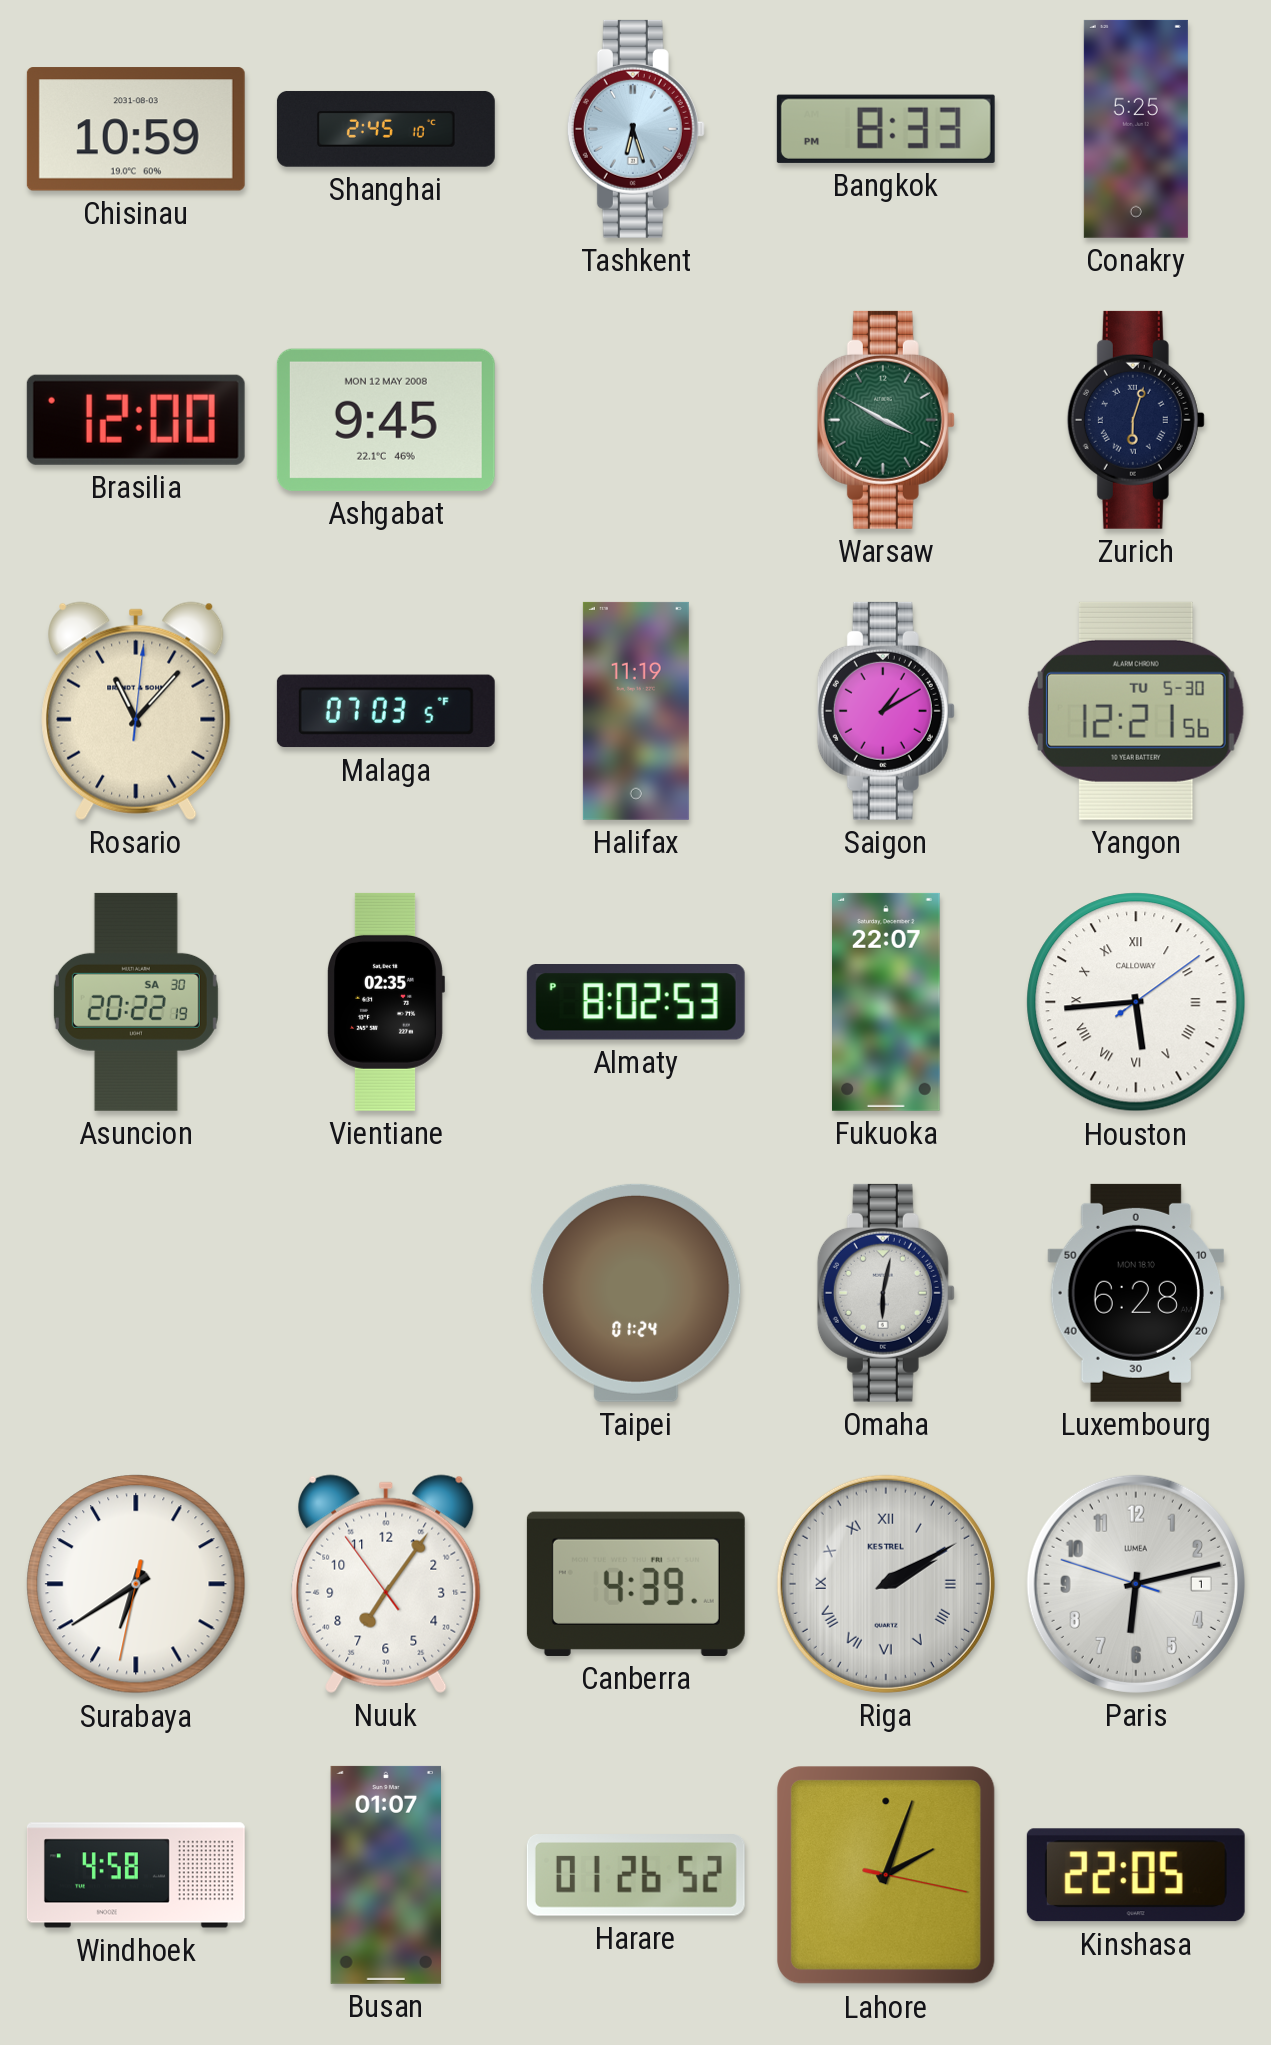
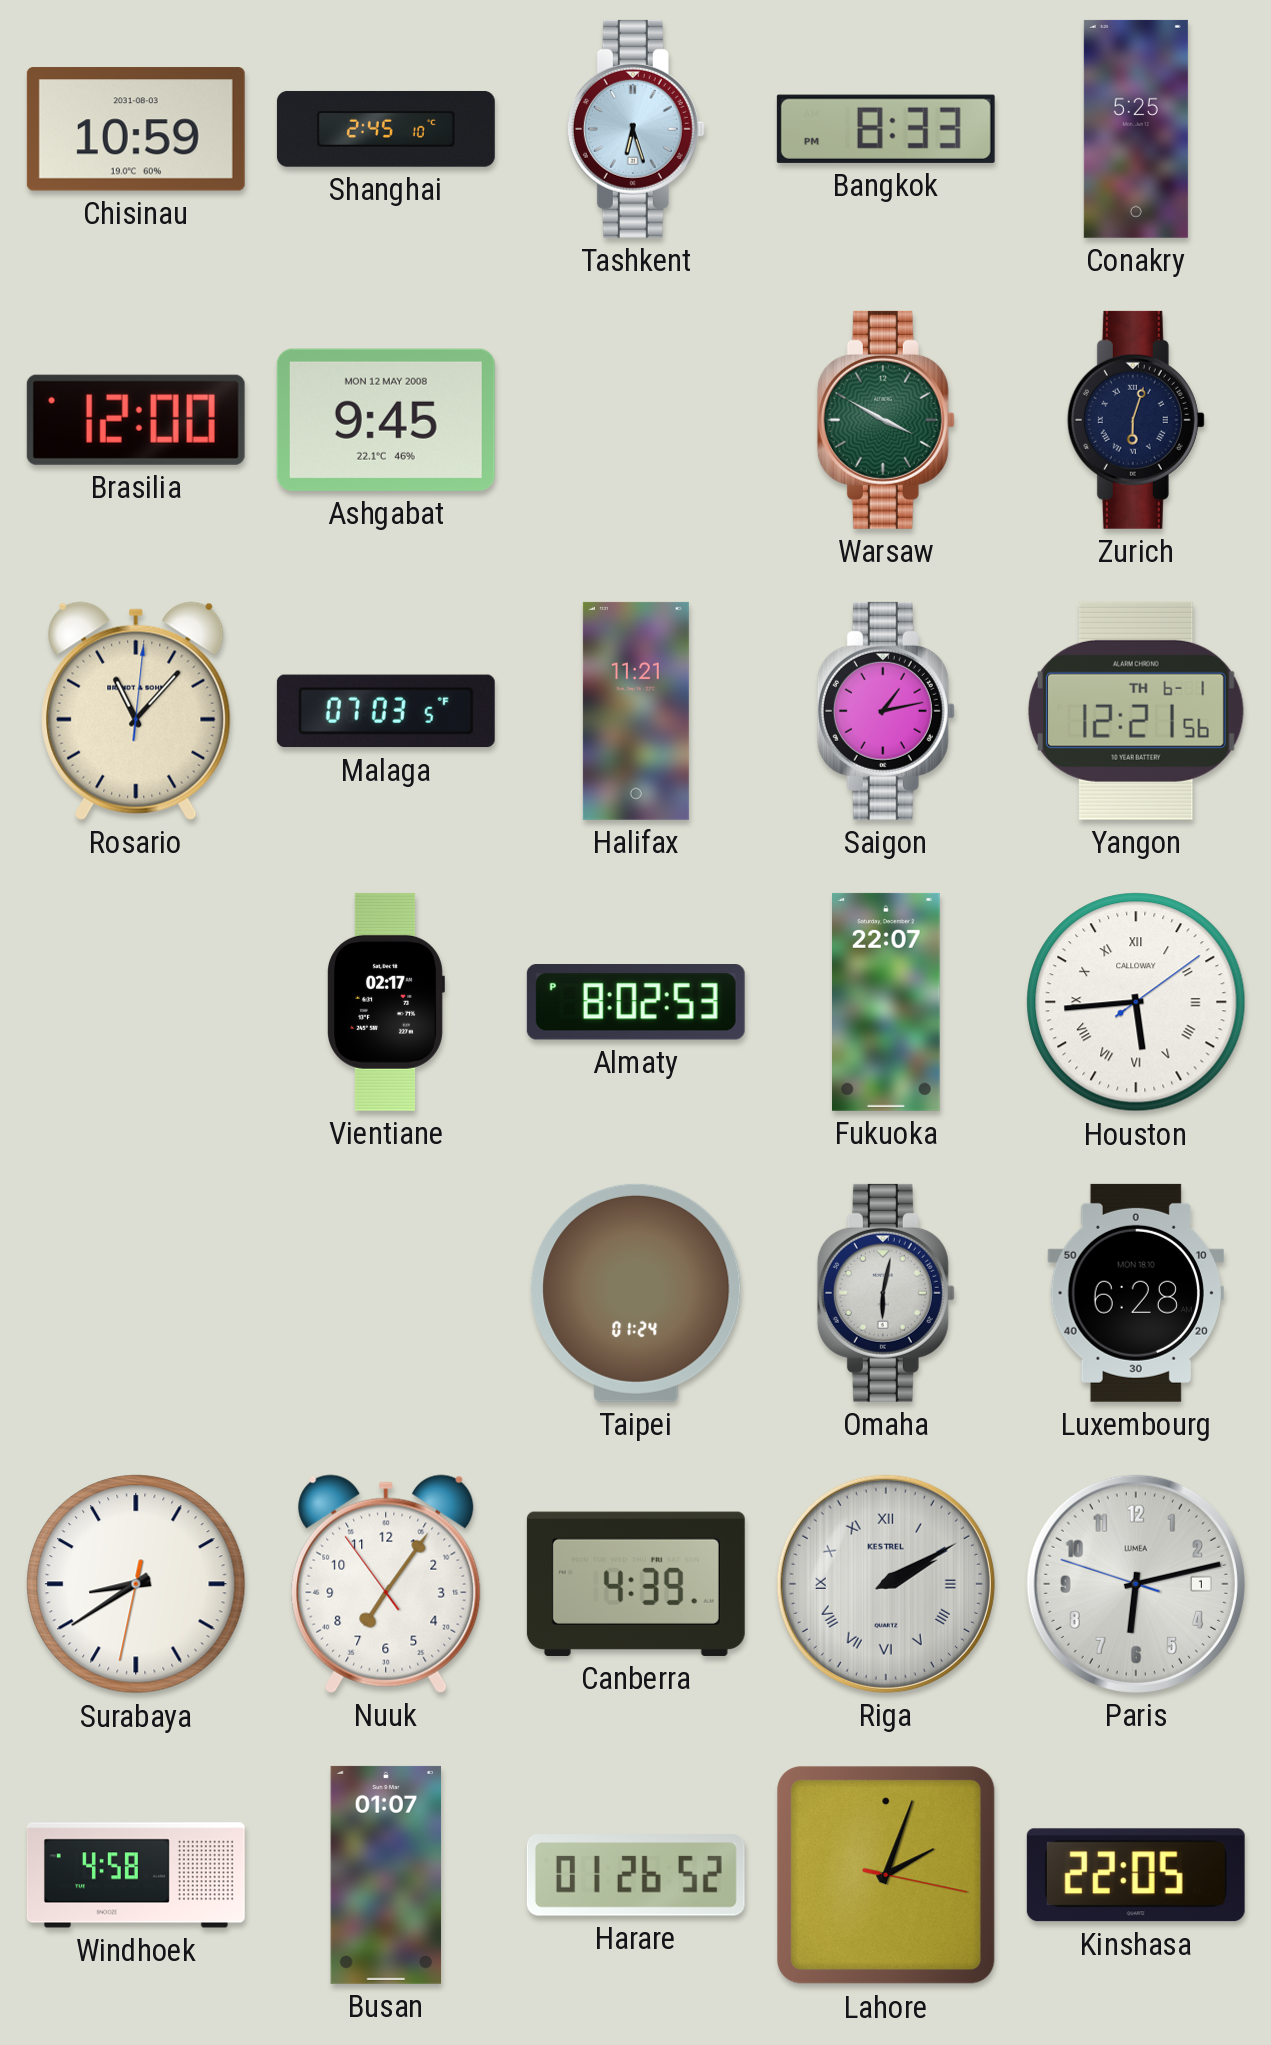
Halifax: 11:19 -> 11:21 (636, 711)
Saigon: 1:10 -> 1:13 (886, 711)
Yangon date: TU 5-30 -> TH 6-1 (1136, 711)
Asuncion: 20:22 -> none (136, 1002)
Vientiane: 02:35 -> 02:17 (386, 1002)
Surabaya: 6:39 -> 8:39 (136, 1584)
